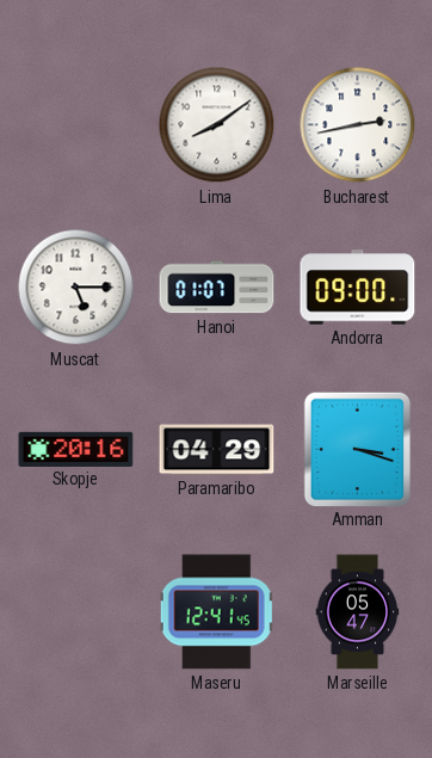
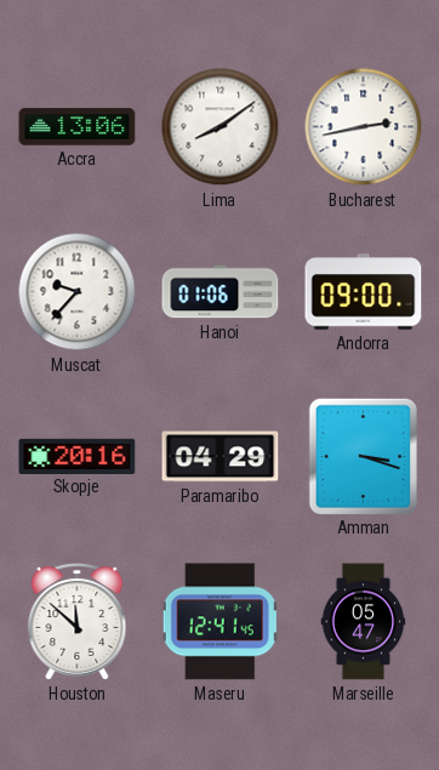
Accra: none -> 13:06 (78, 127)
Muscat: 5:15 -> 9:37 (78, 292)
Hanoi: 01:07 -> 01:06 (221, 292)
Houston: none -> 11:52 (78, 622)
